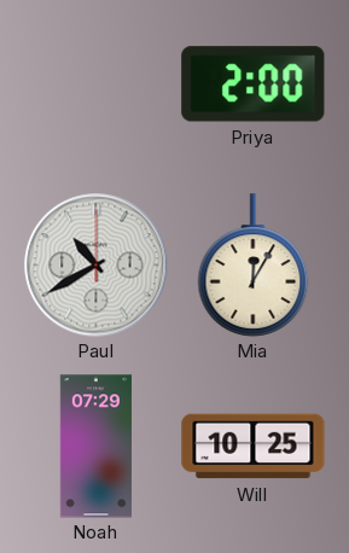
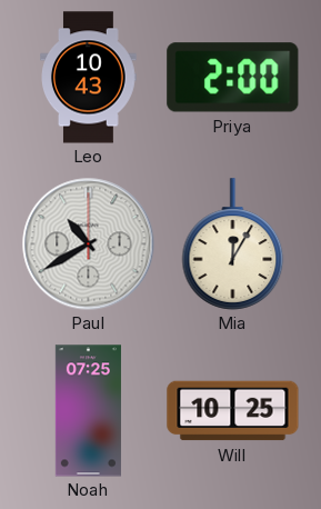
Leo: none -> 10:43 (89, 78)
Noah: 07:29 -> 07:25 (88, 411)
